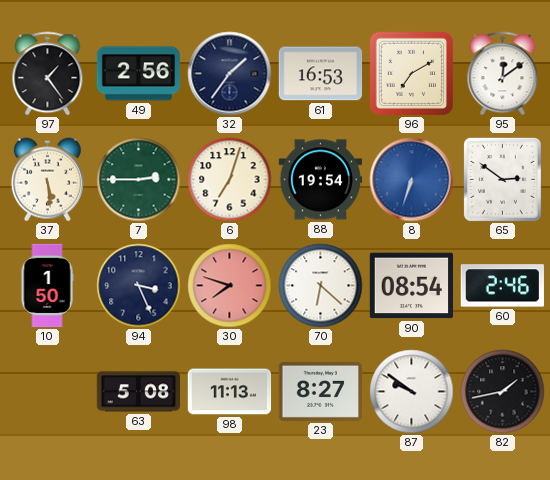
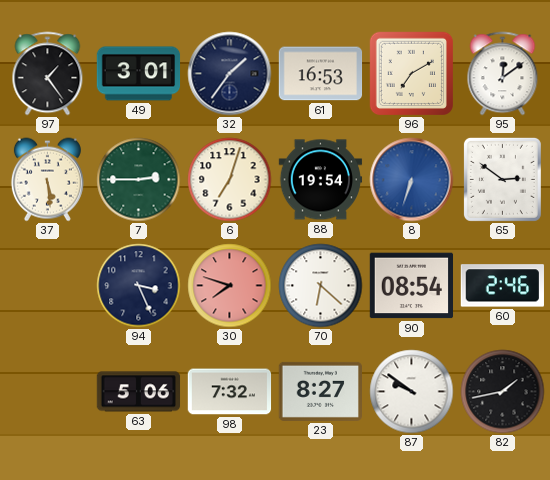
49: 2:56 -> 3:01 (139, 74)
10: 1:50 -> none (47, 286)
63: 5:08 -> 5:06 (139, 392)
98: 11:13 -> 7:32 (230, 392)
